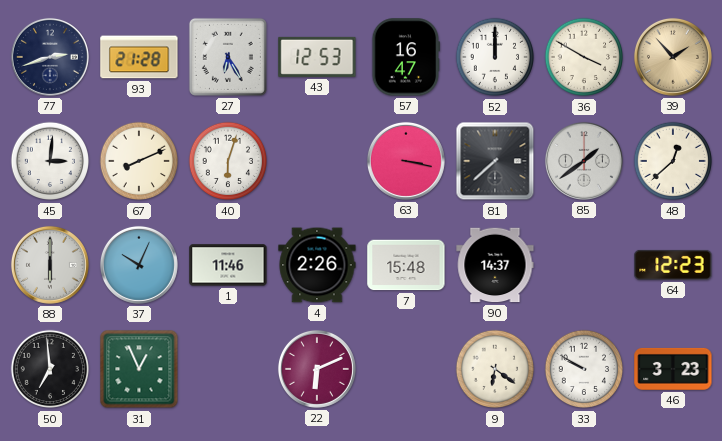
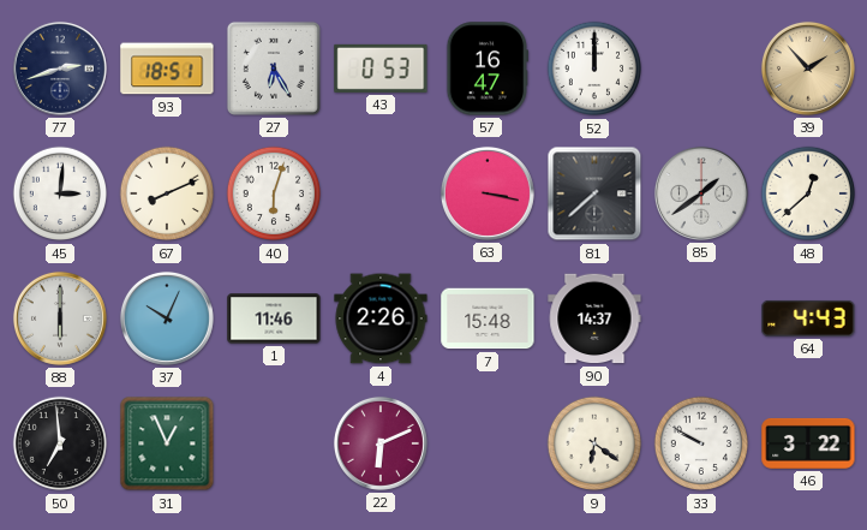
93: 21:28 -> 18:51 (167, 69)
43: 12:53 -> 0:53 (381, 69)
36: 3:50 -> none (584, 57)
64: 12:23 -> 4:43 (808, 318)
46: 3:23 -> 3:22 (808, 443)
